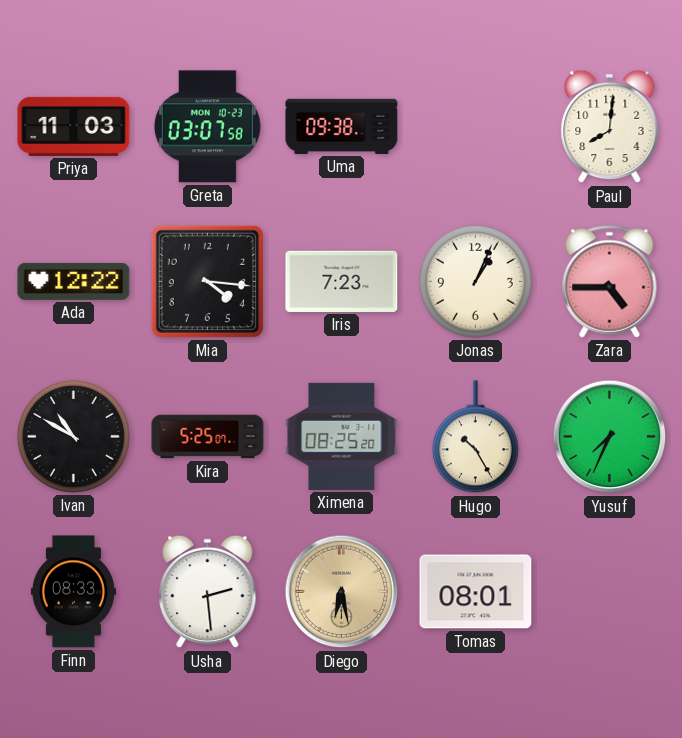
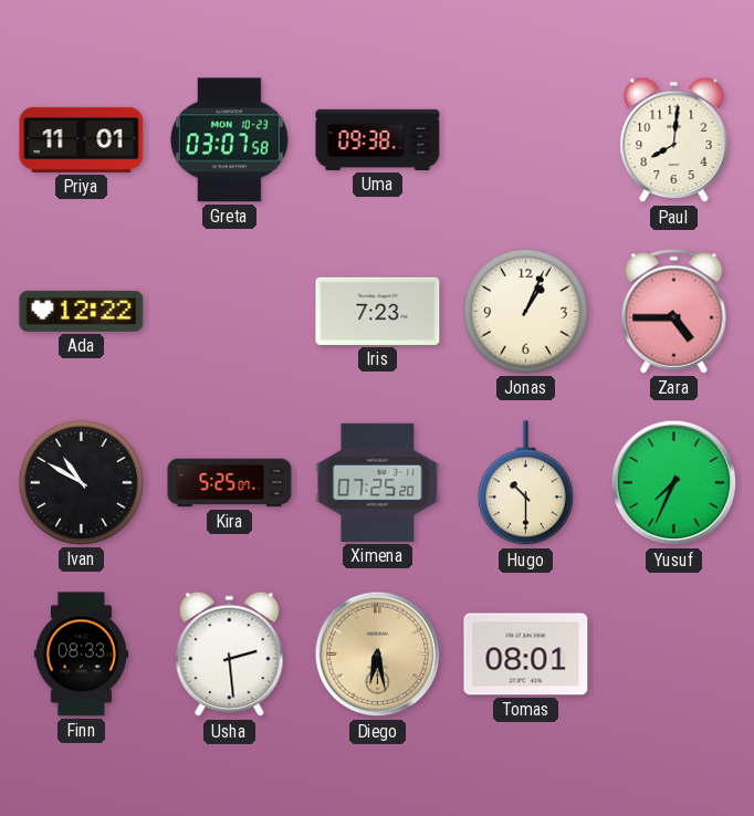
Priya: 11:03 -> 11:01 (82, 139)
Mia: 4:16 -> none (207, 281)
Ximena: 08:25 -> 07:25 (378, 482)
Hugo: 10:25 -> 10:30 (525, 483)
